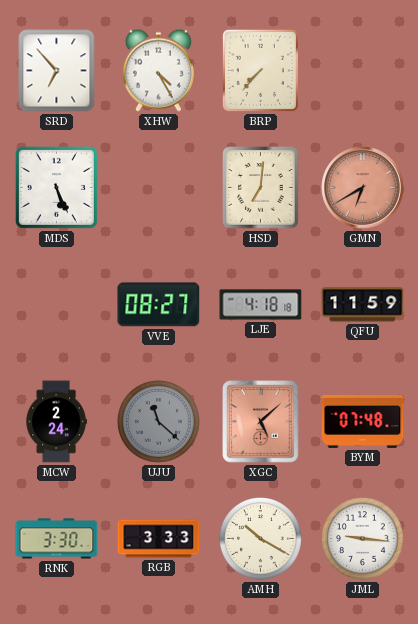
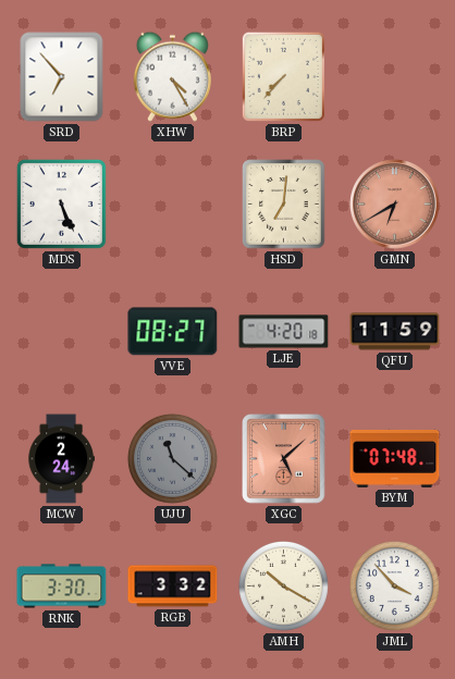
LJE: 4:18 -> 4:20 (284, 332)
RGB: 3:33 -> 3:32 (173, 587)
JML: 9:16 -> 3:53 (395, 587)
